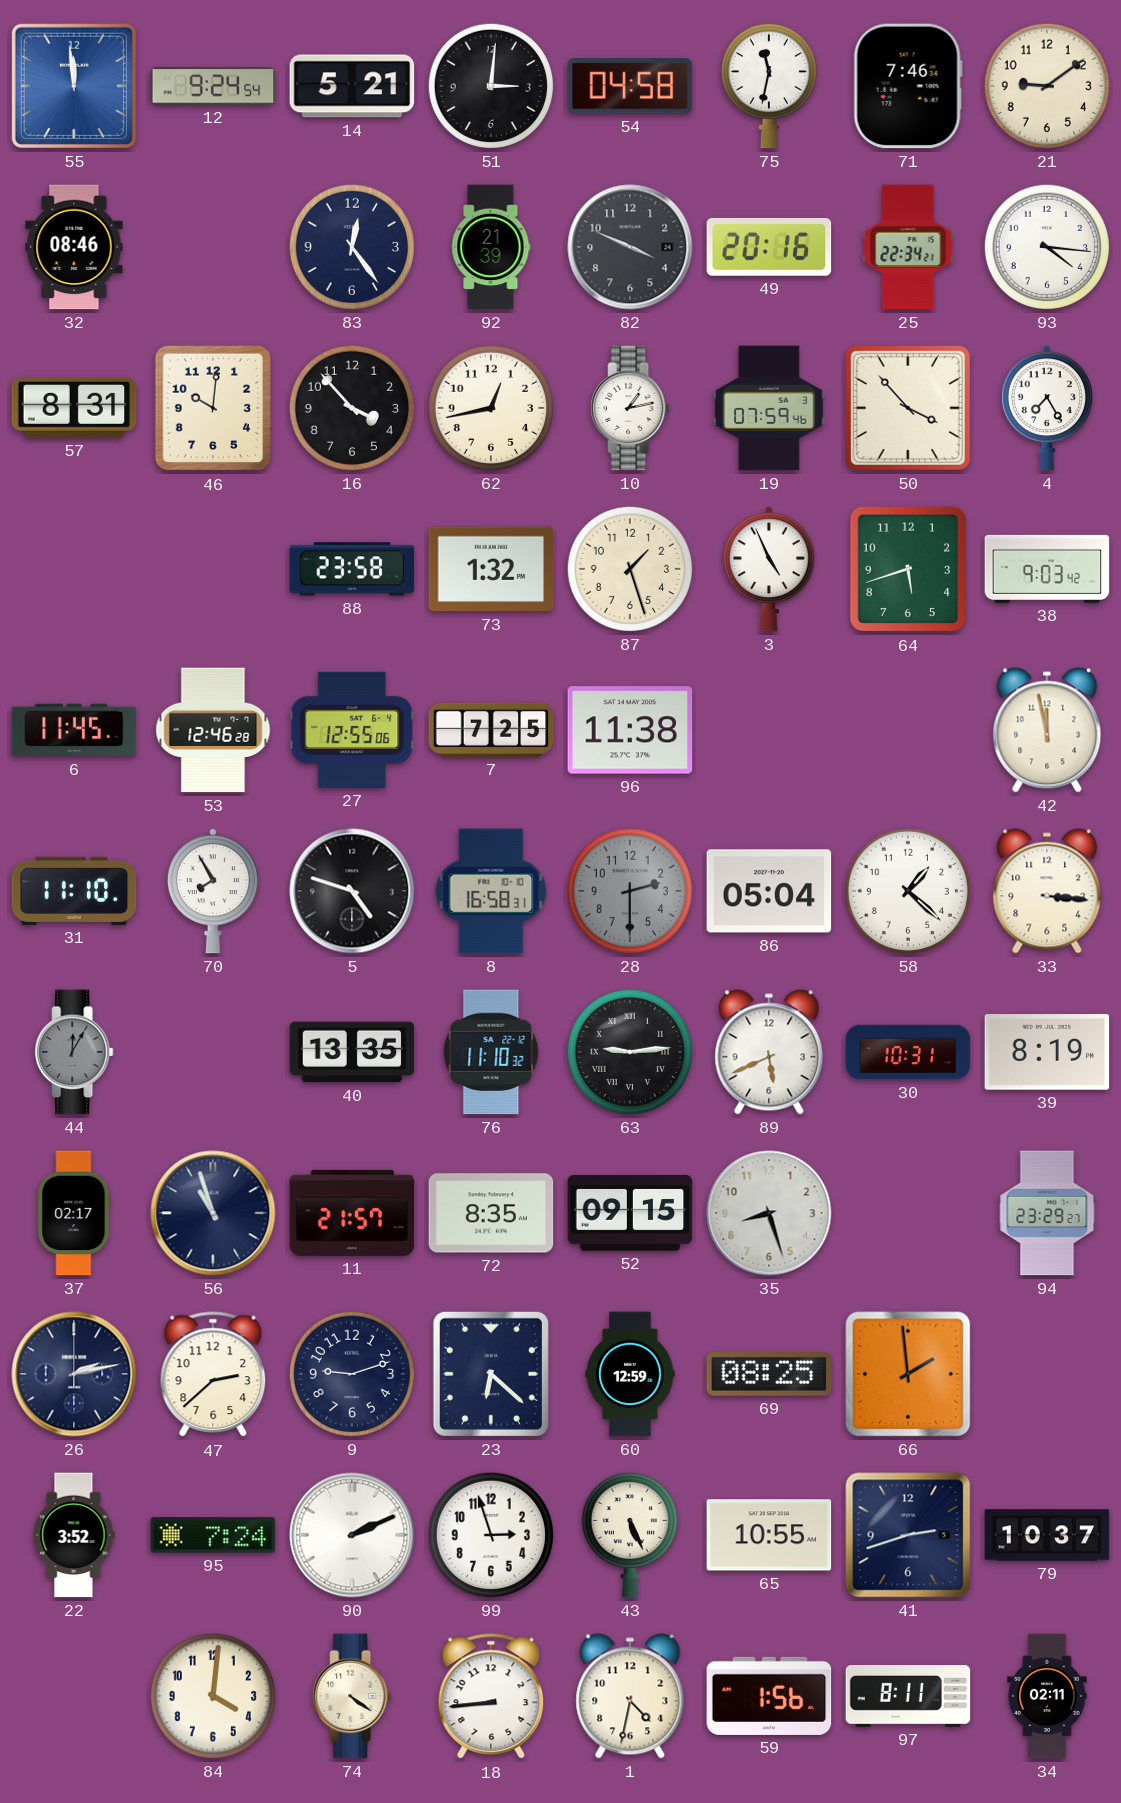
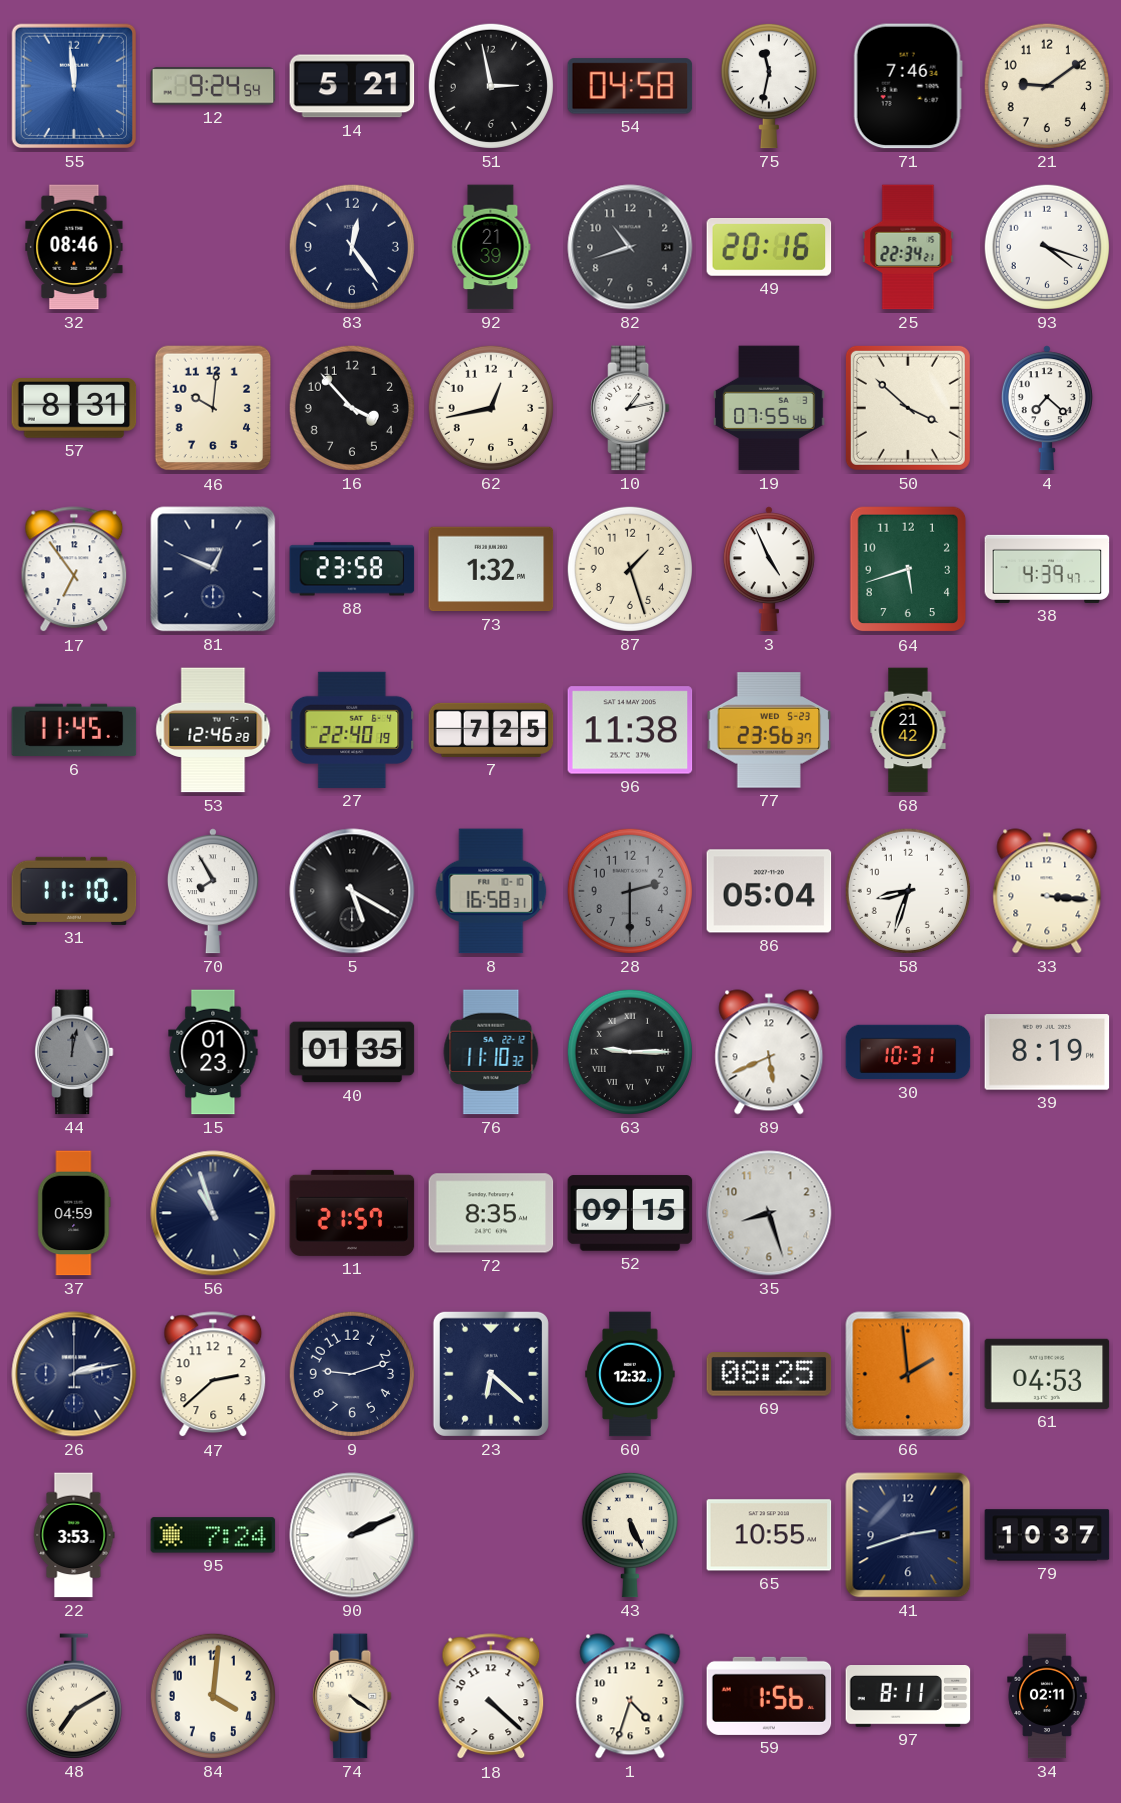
51: 3:01 -> 2:58 (491, 86)
82: 3:49 -> 10:42 (630, 247)
93: 4:16 -> 4:18 (1047, 247)
19: 07:59 -> 07:55 (769, 408)
50: 3:53 -> 3:52 (908, 408)
4: 7:25 -> 7:22 (1047, 408)
17: none -> 6:54 (74, 570)
81: none -> 12:49 (213, 569)
38: 9:03 -> 4:39 (1047, 569)
27: 12:55 -> 22:40 (352, 730)
77: none -> 23:56 (769, 730)
68: none -> 21:42 (908, 730)
42: 11:58 -> none (1047, 730)
5: 4:48 -> 5:20 (352, 891)
58: 1:22 -> 8:33 (908, 891)
44: 12:05 -> 12:02 (74, 1052)
15: none -> 01:23 (213, 1052)
40: 13:35 -> 01:35 (352, 1052)
63: 9:14 -> 9:15 (630, 1052)
37: 02:17 -> 04:59 (74, 1213)
94: 23:29 -> none (1047, 1213)
60: 12:59 -> 12:32 (630, 1374)
61: none -> 04:53 (1047, 1374)
22: 3:52 -> 3:53 (74, 1535)
99: 2:57 -> none (491, 1535)
48: none -> 7:10 (74, 1696)
18: 8:44 -> 4:22 (491, 1697)
1: 4:32 -> 4:33 (630, 1696)
